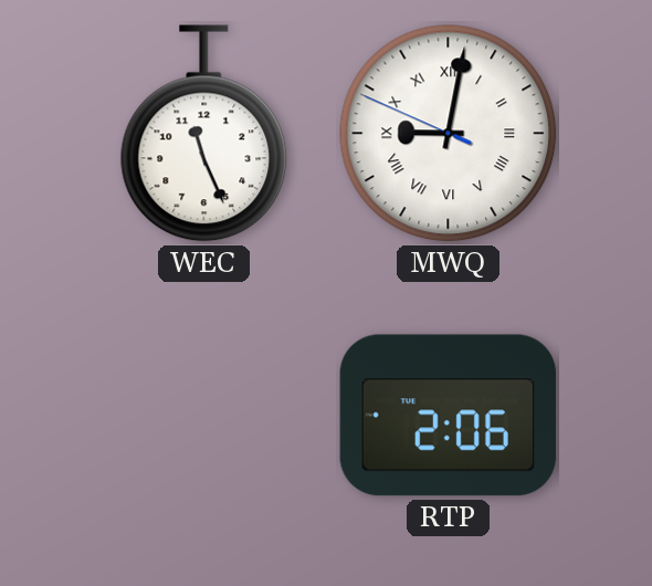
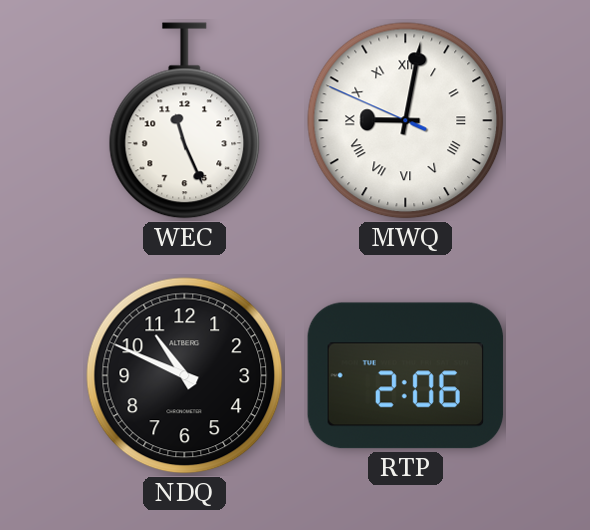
NDQ: none -> 10:49 (185, 376)
